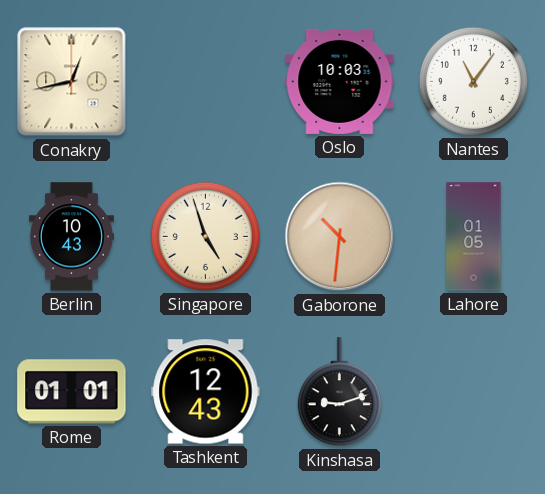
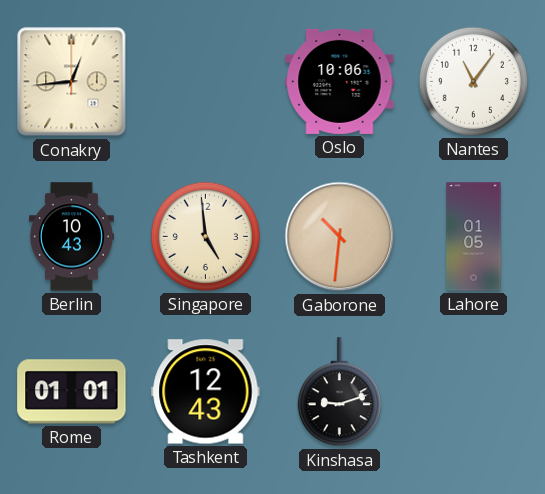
Conakry: 12:43 -> 12:44 (72, 82)
Oslo: 10:03 -> 10:06 (340, 81)
Singapore: 4:57 -> 4:59 (205, 236)
